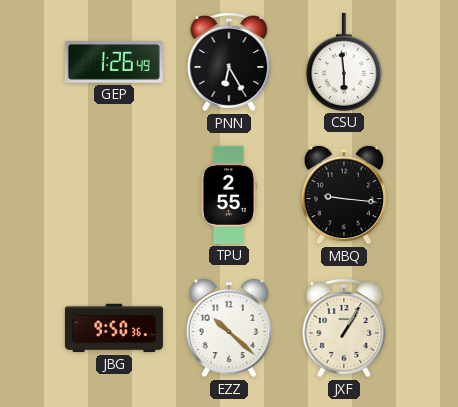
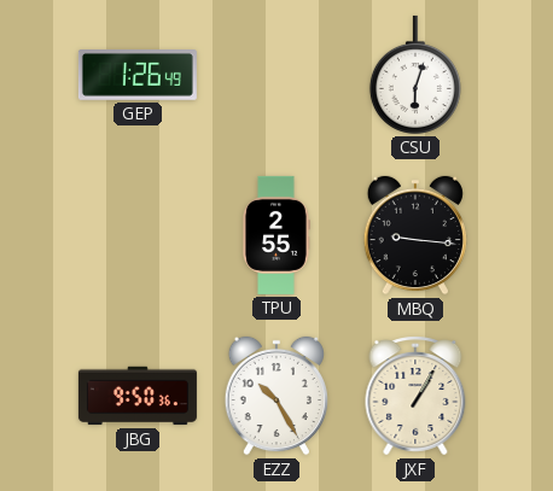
PNN: 6:25 -> none (229, 62)
CSU: 5:59 -> 6:03 (415, 75)
EZZ: 10:22 -> 10:25 (276, 396)
